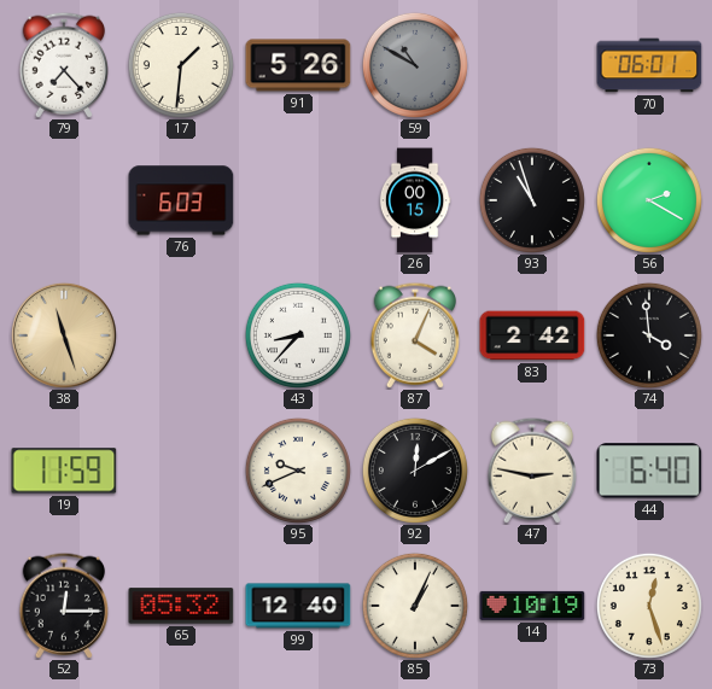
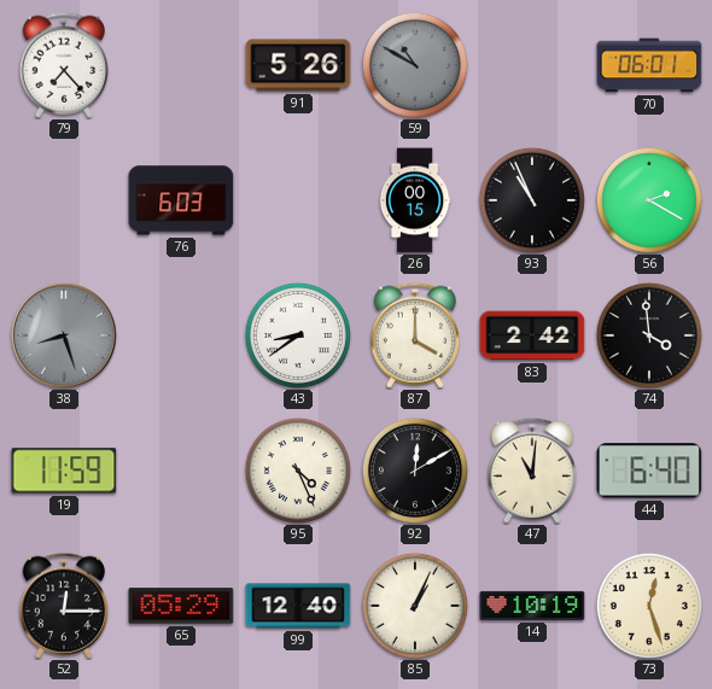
17: 1:31 -> none (181, 65)
93: 10:57 -> 10:56 (532, 200)
38: 11:27 -> 8:27 (64, 335)
38 dial: champagne -> grey (64, 335)
43: 8:37 -> 8:39 (298, 335)
87: 4:04 -> 4:00 (415, 335)
95: 9:41 -> 4:26 (298, 471)
47: 2:47 -> 11:01 (532, 471)
65: 05:32 -> 05:29 (181, 606)
